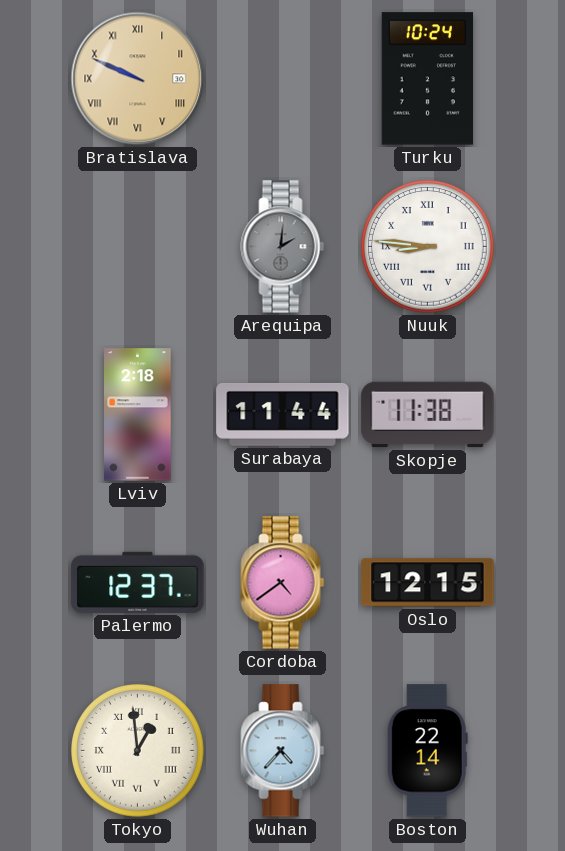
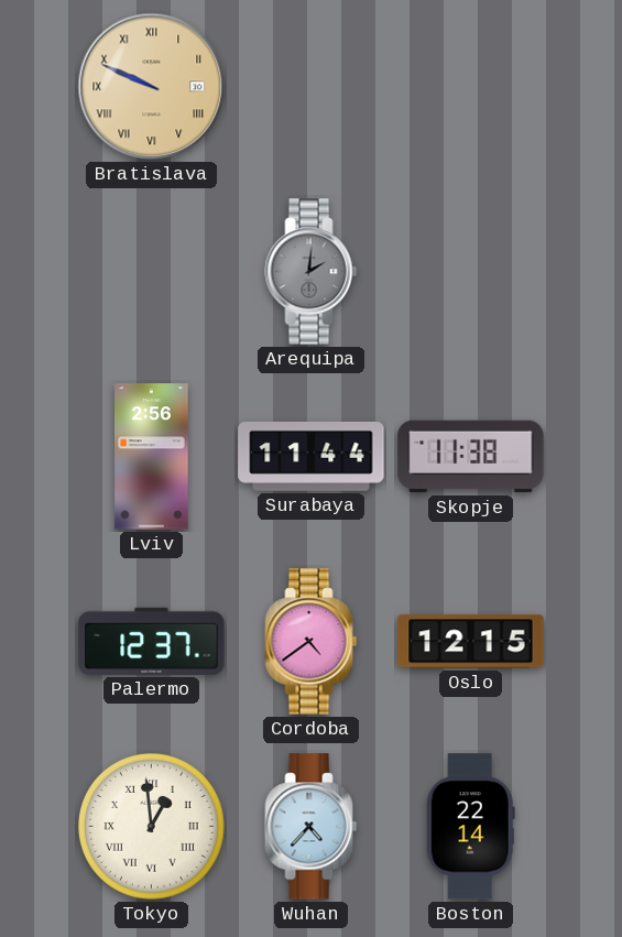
Turku: 10:24 -> none (428, 79)
Nuuk: 8:46 -> none (428, 247)
Lviv: 2:18 -> 2:56 (152, 457)
